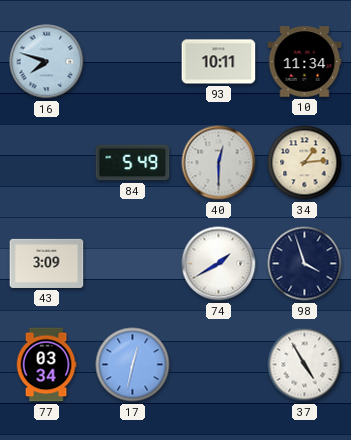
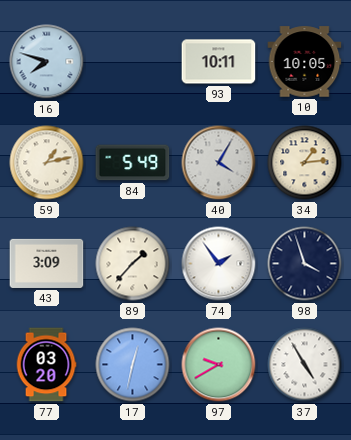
10: 11:34 -> 10:05 (305, 62)
59: none -> 1:13 (47, 163)
40: 12:30 -> 4:05 (219, 163)
89: none -> 1:37 (133, 264)
74: 1:40 -> 1:54 (219, 264)
77: 03:34 -> 03:20 (46, 365)
97: none -> 9:40 (219, 365)
